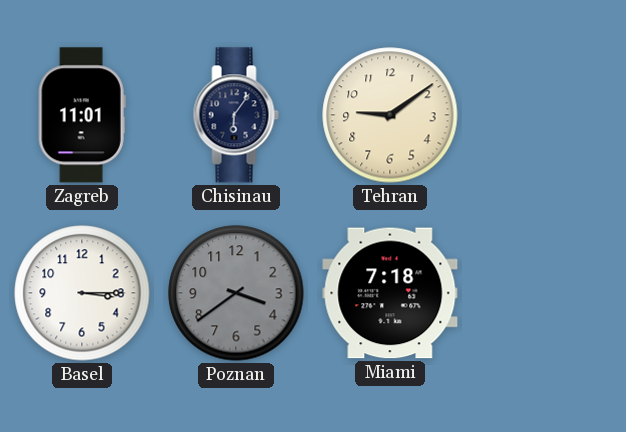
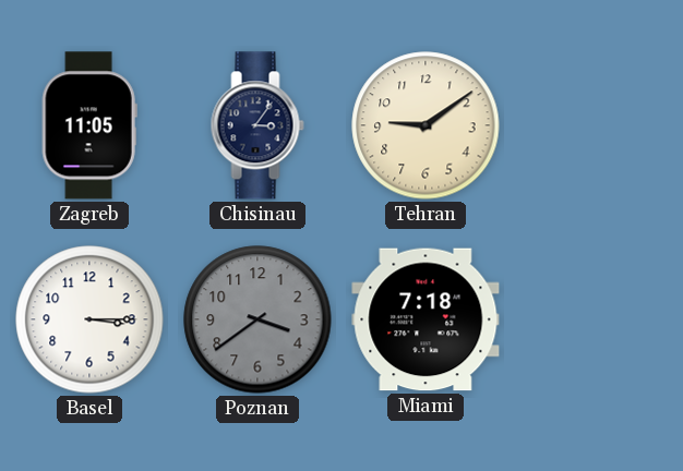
Zagreb: 11:01 -> 11:05 (89, 125)
Chisinau: 6:06 -> 3:06 (257, 125)
